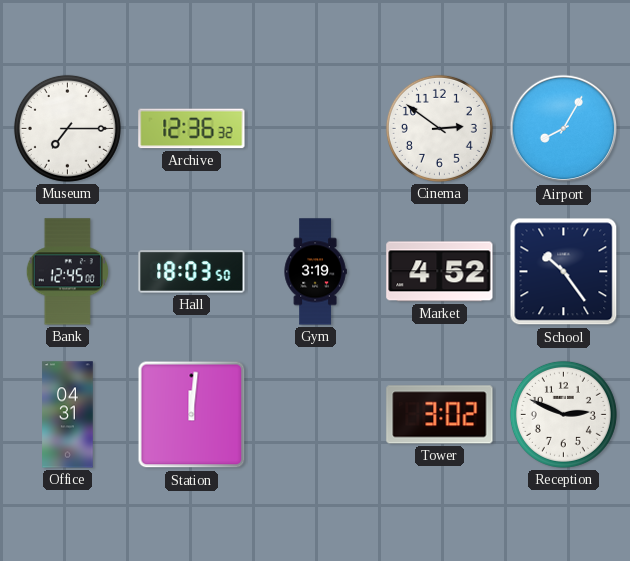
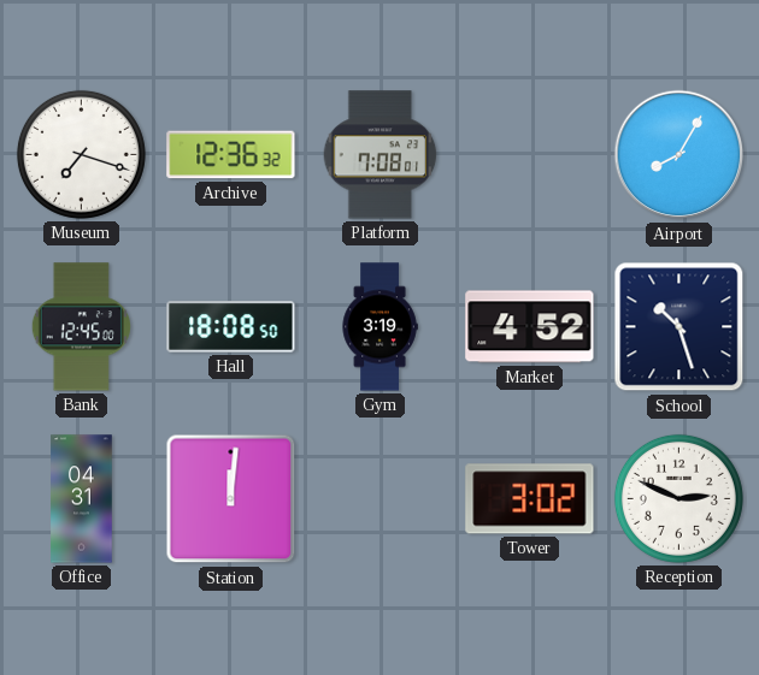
Museum: 7:15 -> 7:18 (81, 154)
Platform: none -> 7:08 (381, 155)
Cinema: 2:51 -> none (439, 128)
Hall: 18:03 -> 18:08 (231, 327)
School: 10:24 -> 10:27 (679, 327)
